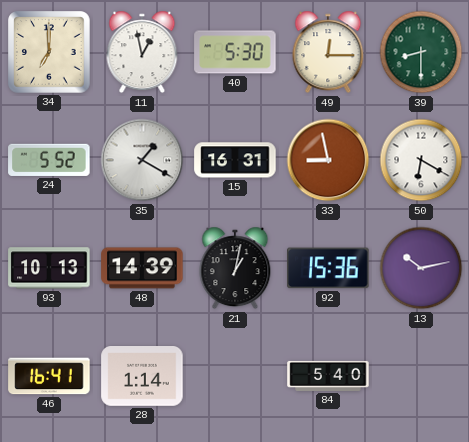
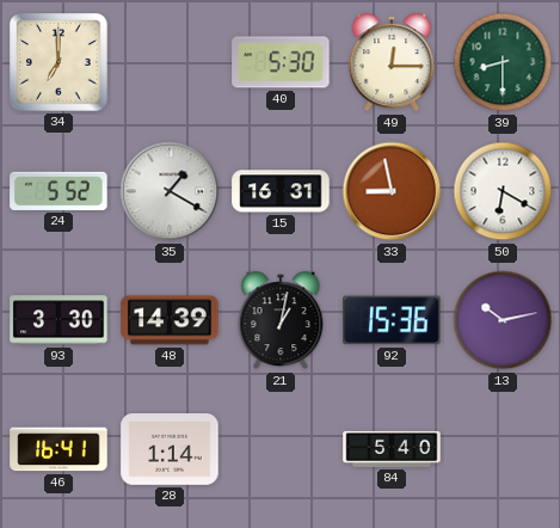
11: 12:58 -> none (142, 52)
93: 10:13 -> 3:30 (59, 320)
